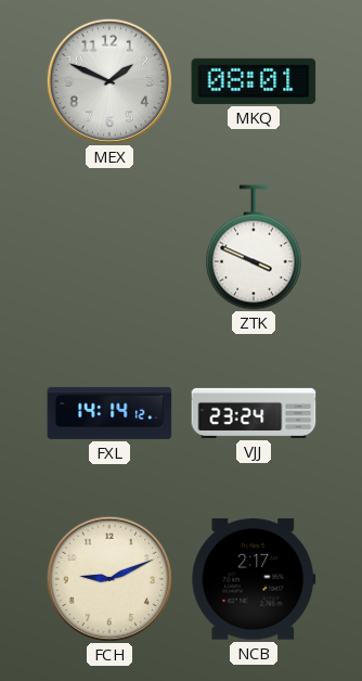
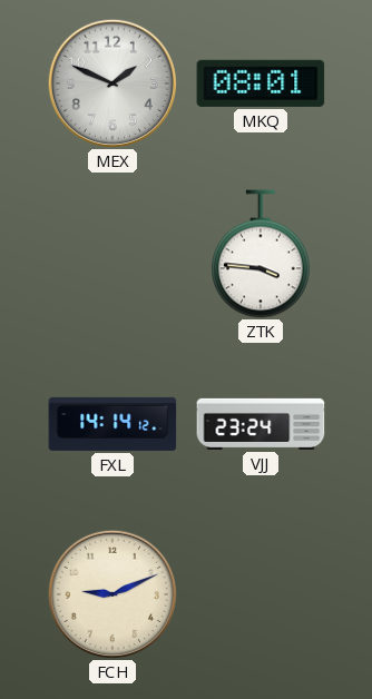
ZTK: 3:49 -> 3:46 (262, 254)
NCB: 2:17 -> none (254, 579)
